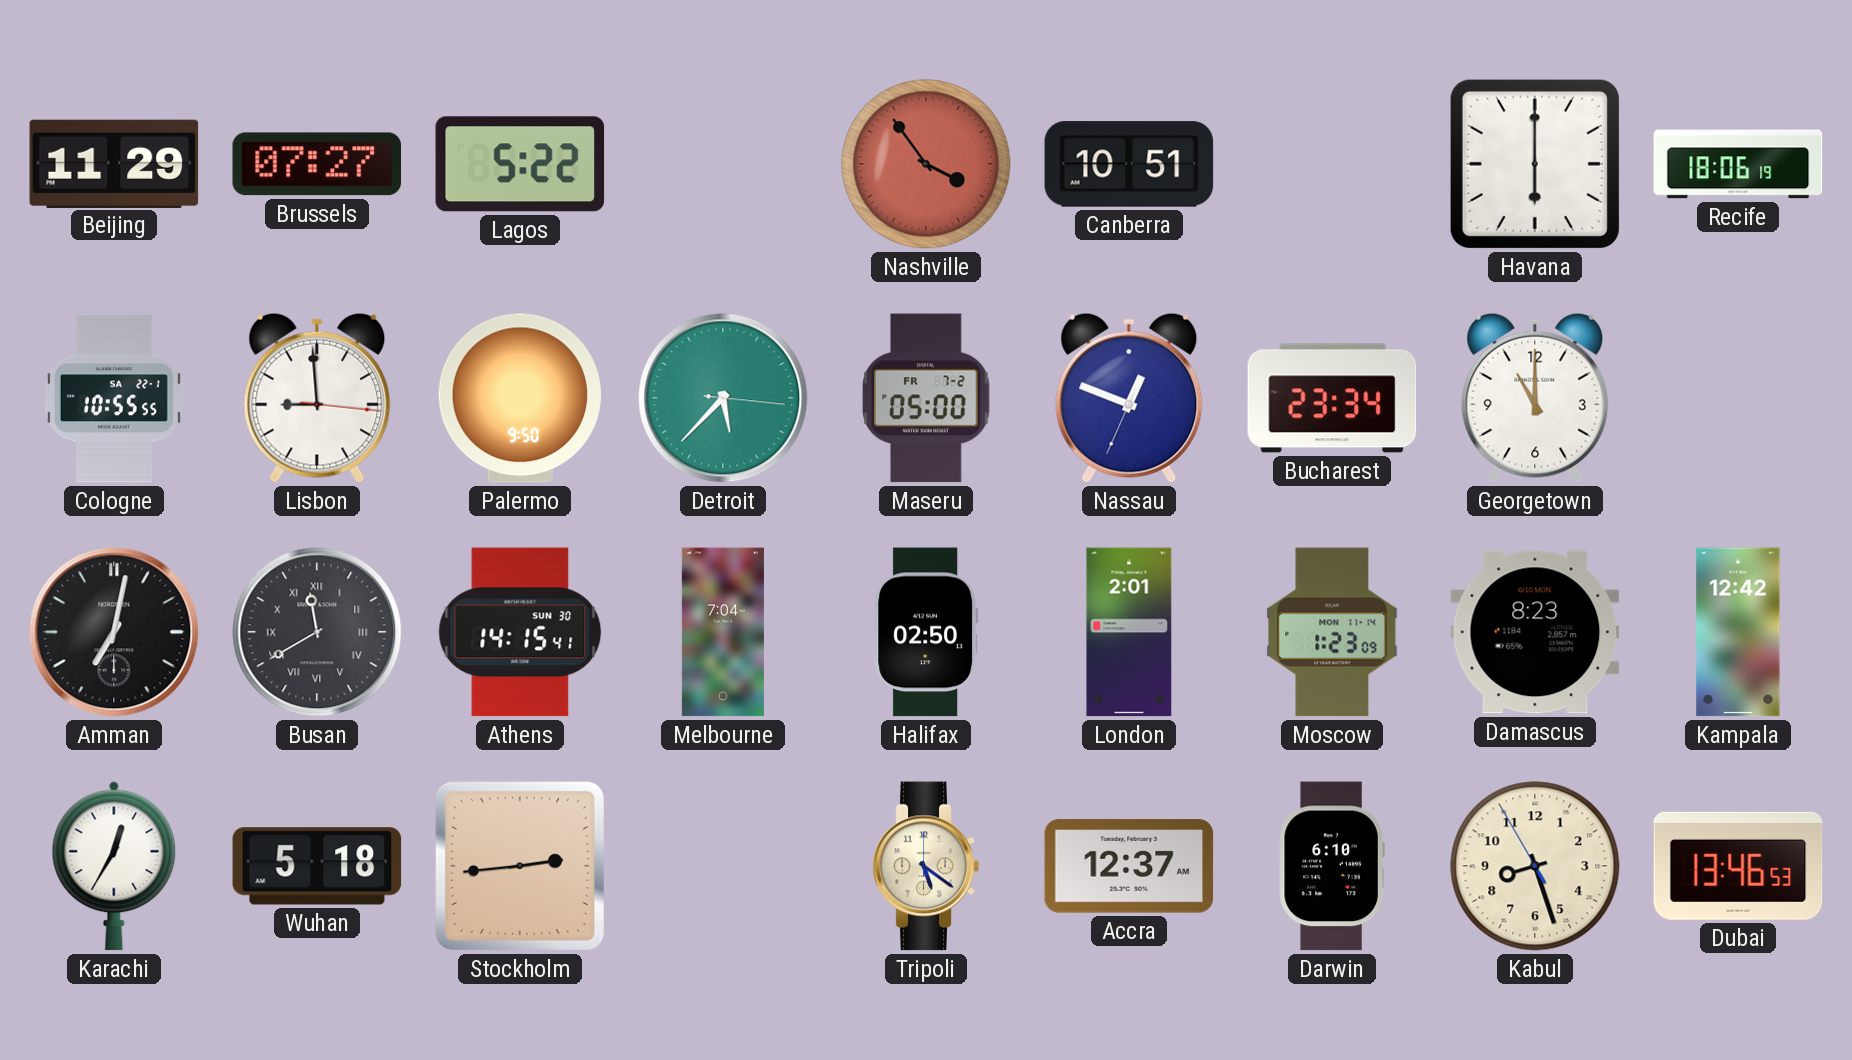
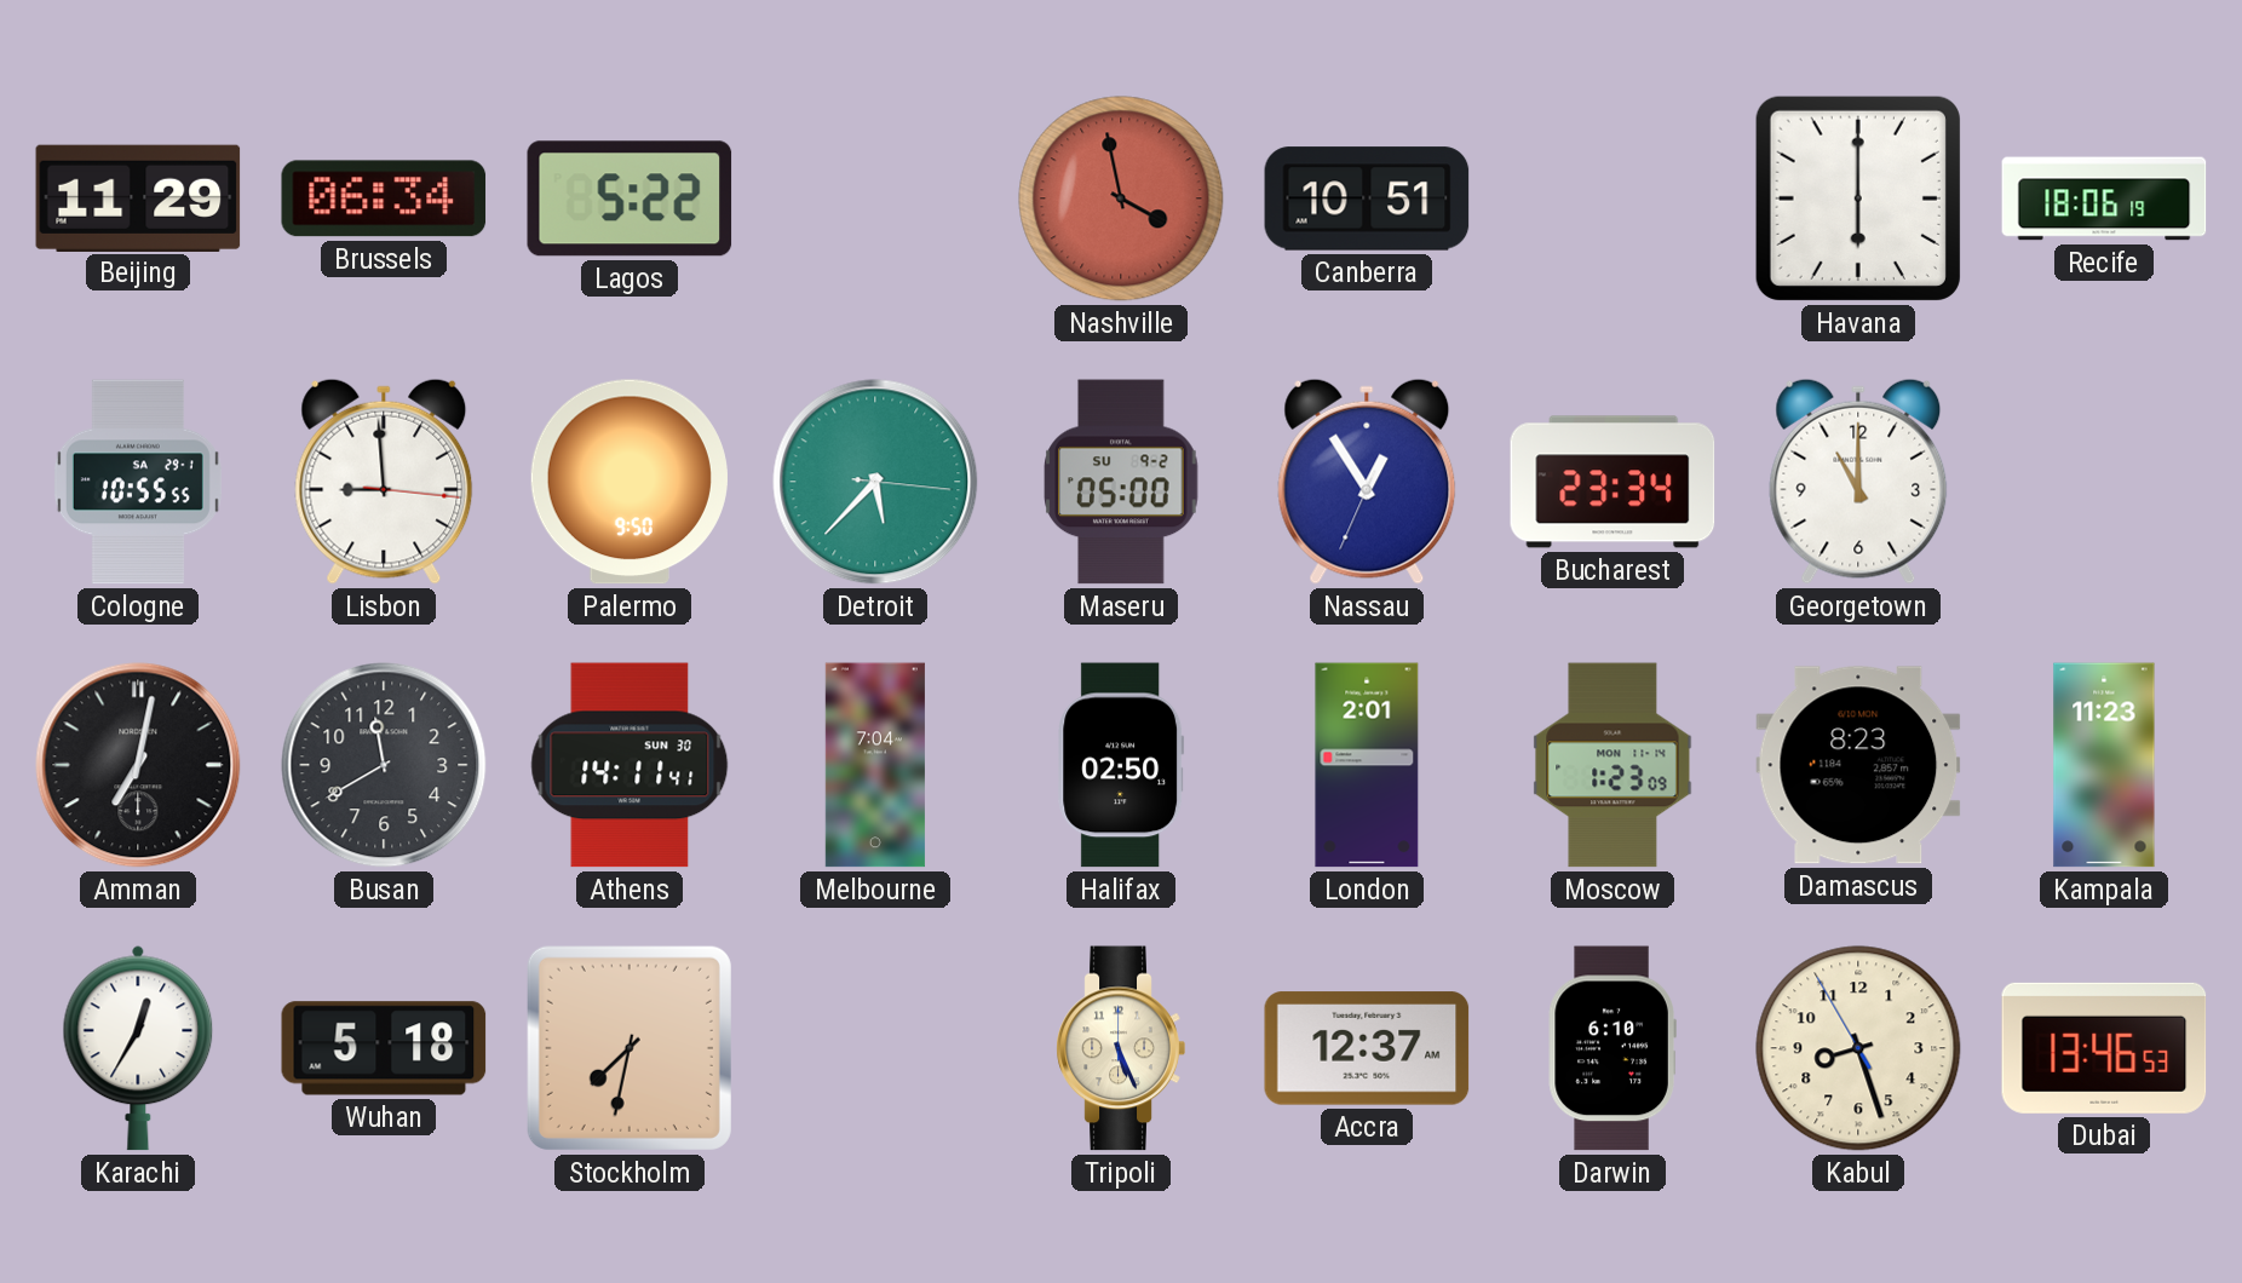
Brussels: 07:27 -> 06:34 (384, 199)
Nashville: 3:54 -> 3:58 (1121, 199)
Cologne date: SA 22-1 -> SA 29-1 (138, 482)
Maseru date: FR 7-2 -> SU 9-2 (1121, 482)
Nassau: 12:48 -> 12:54 (1367, 482)
Busan numerals: Roman -> Arabic (384, 765)
Athens: 14:15 -> 14:11 (630, 765)
Kampala: 12:42 -> 11:23 (2104, 765)
Stockholm: 2:44 -> 7:32 (630, 1048)
Tripoli: 5:21 -> 5:26 (1121, 1048)
